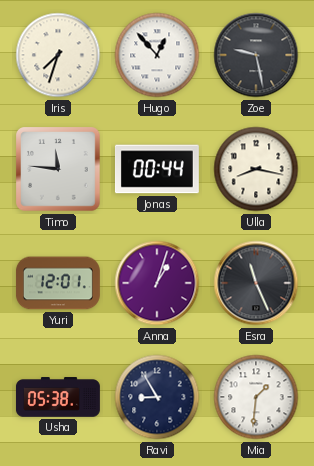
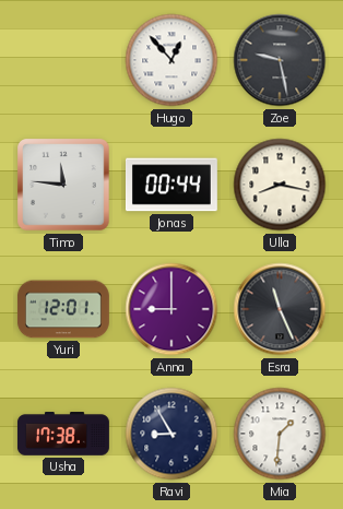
Iris: 7:33 -> none (58, 55)
Anna: 1:03 -> 9:00 (171, 309)
Usha: 05:38 -> 17:38 (63, 434)
